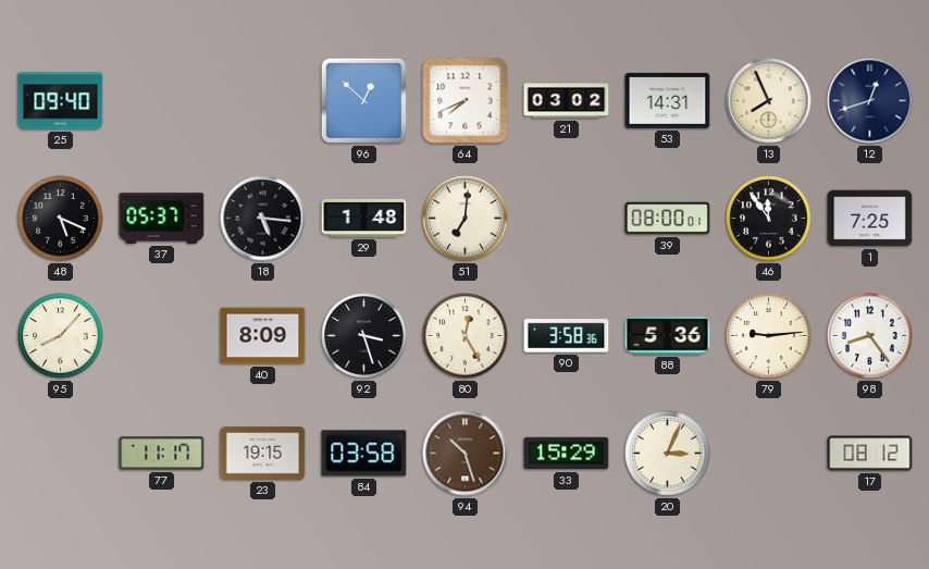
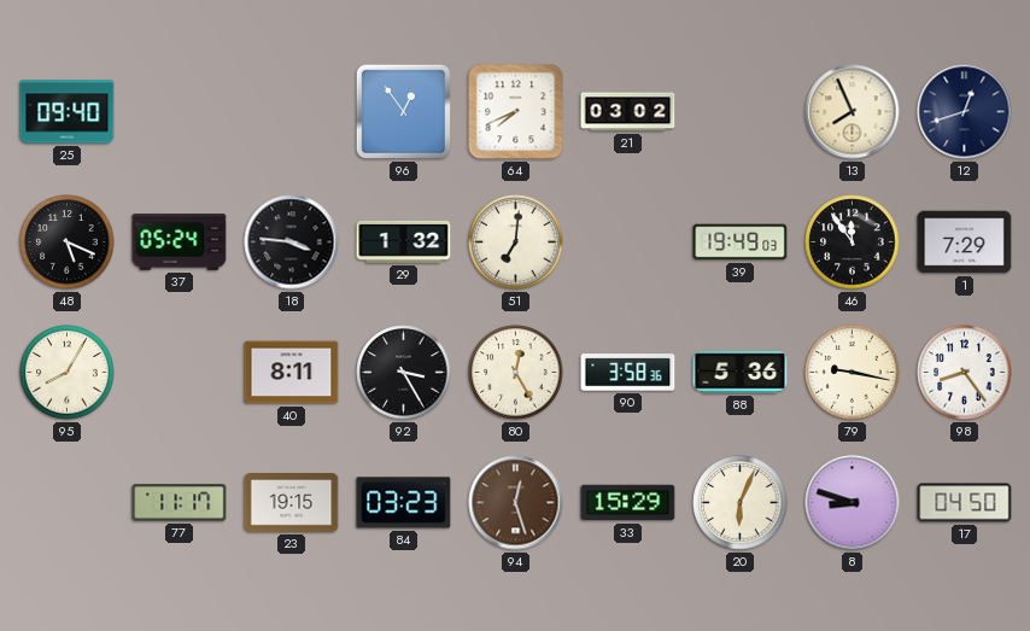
96: 12:52 -> 12:54 (404, 112)
53: 14:31 -> none (668, 100)
37: 05:37 -> 05:24 (180, 243)
18: 5:16 -> 3:46 (292, 243)
29: 1:48 -> 1:32 (404, 241)
39: 08:00 -> 19:49 (741, 243)
1: 7:25 -> 7:29 (965, 243)
95: 8:07 -> 8:05 (68, 373)
40: 8:09 -> 8:11 (292, 373)
92: 3:27 -> 3:25 (404, 373)
79: 9:14 -> 9:17 (853, 373)
84: 03:58 -> 03:23 (404, 503)
94: 10:27 -> 12:27 (516, 503)
20: 3:04 -> 6:04 (741, 503)
8: none -> 8:48 (853, 503)
17: 08:12 -> 04:50 (965, 503)
